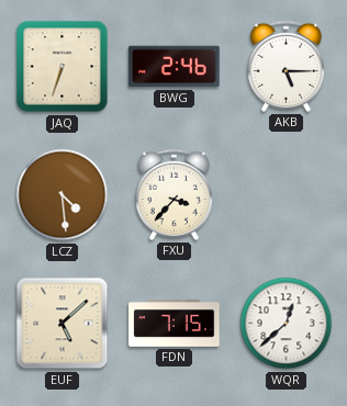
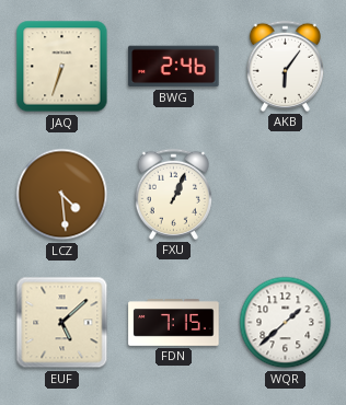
AKB: 5:15 -> 6:06 (285, 66)
FXU: 3:37 -> 1:04 (173, 194)
WQR: 12:38 -> 1:38 (286, 323)
